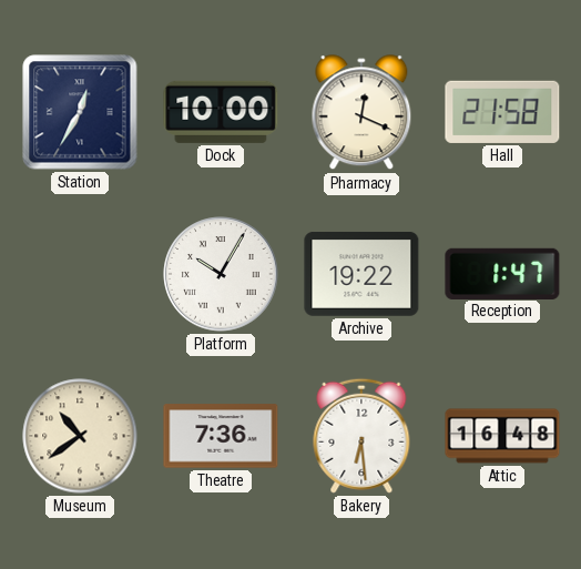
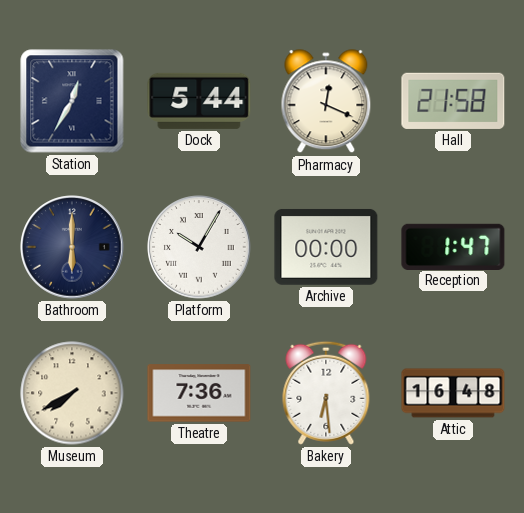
Dock: 10:00 -> 5:44 (199, 101)
Bathroom: none -> 6:00 (72, 247)
Archive: 19:22 -> 00:00 (326, 247)
Museum: 10:39 -> 7:40 (72, 393)
